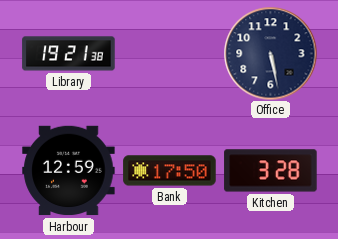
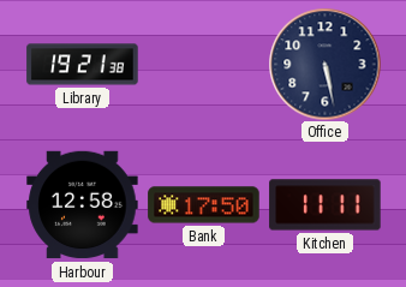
Harbour: 12:59 -> 12:58 (83, 205)
Kitchen: 3:28 -> 11:11 (326, 205)
